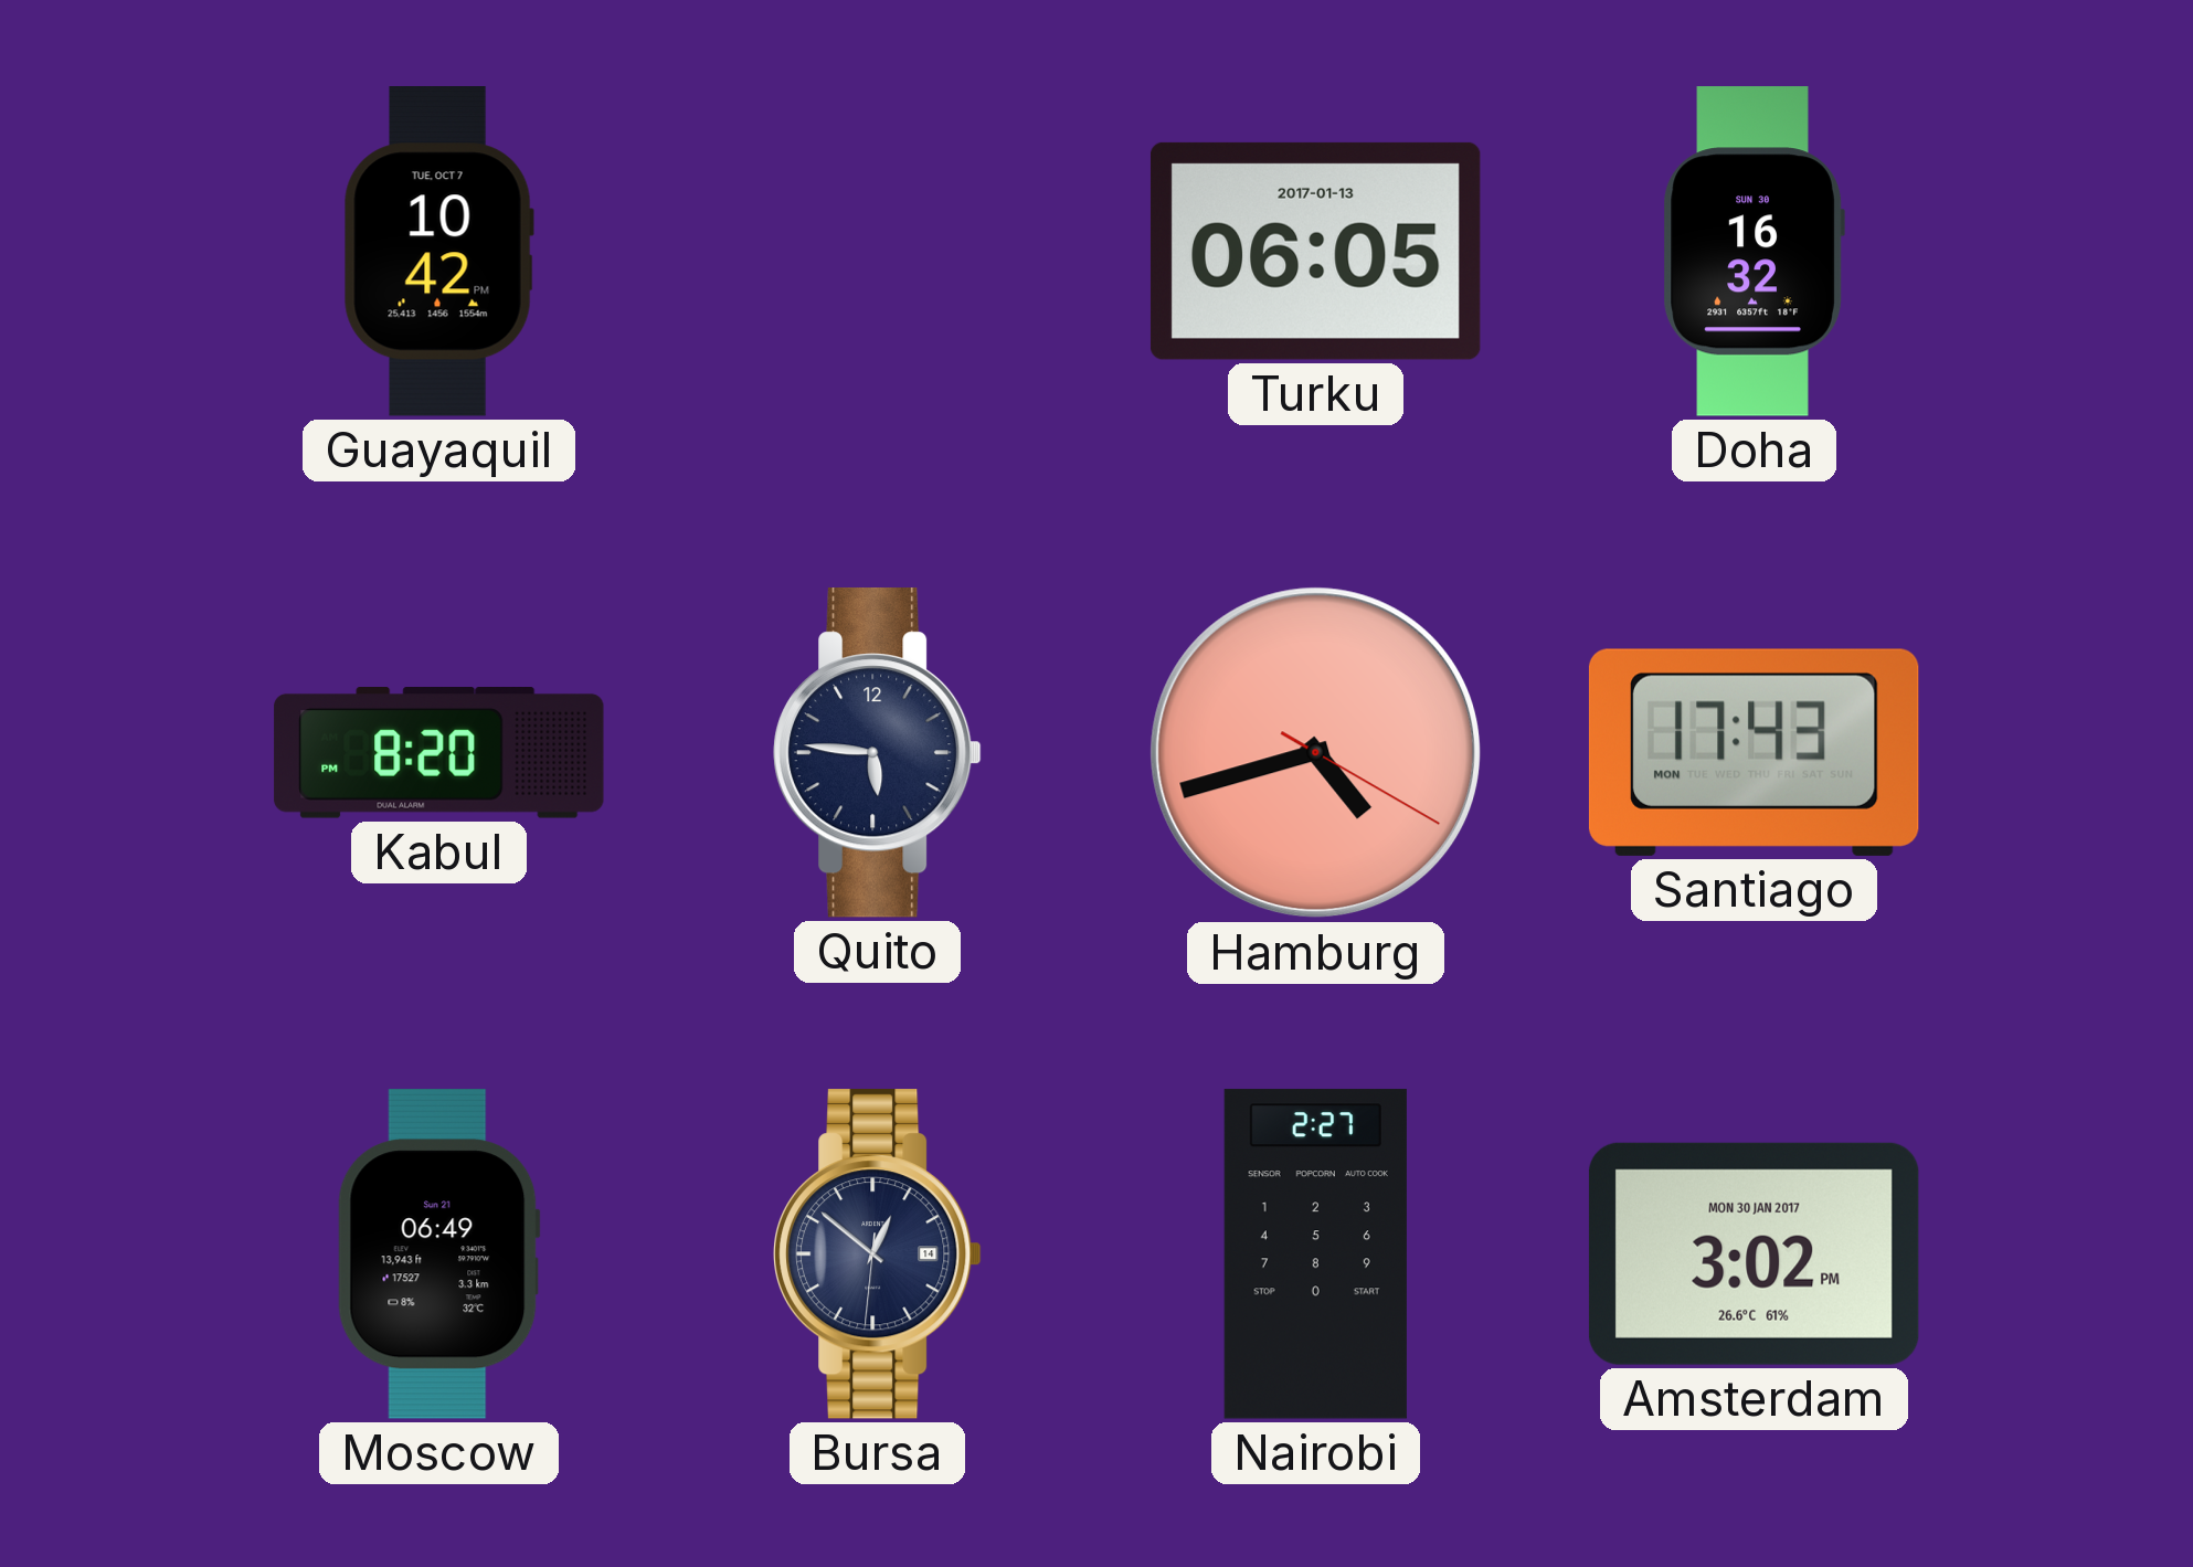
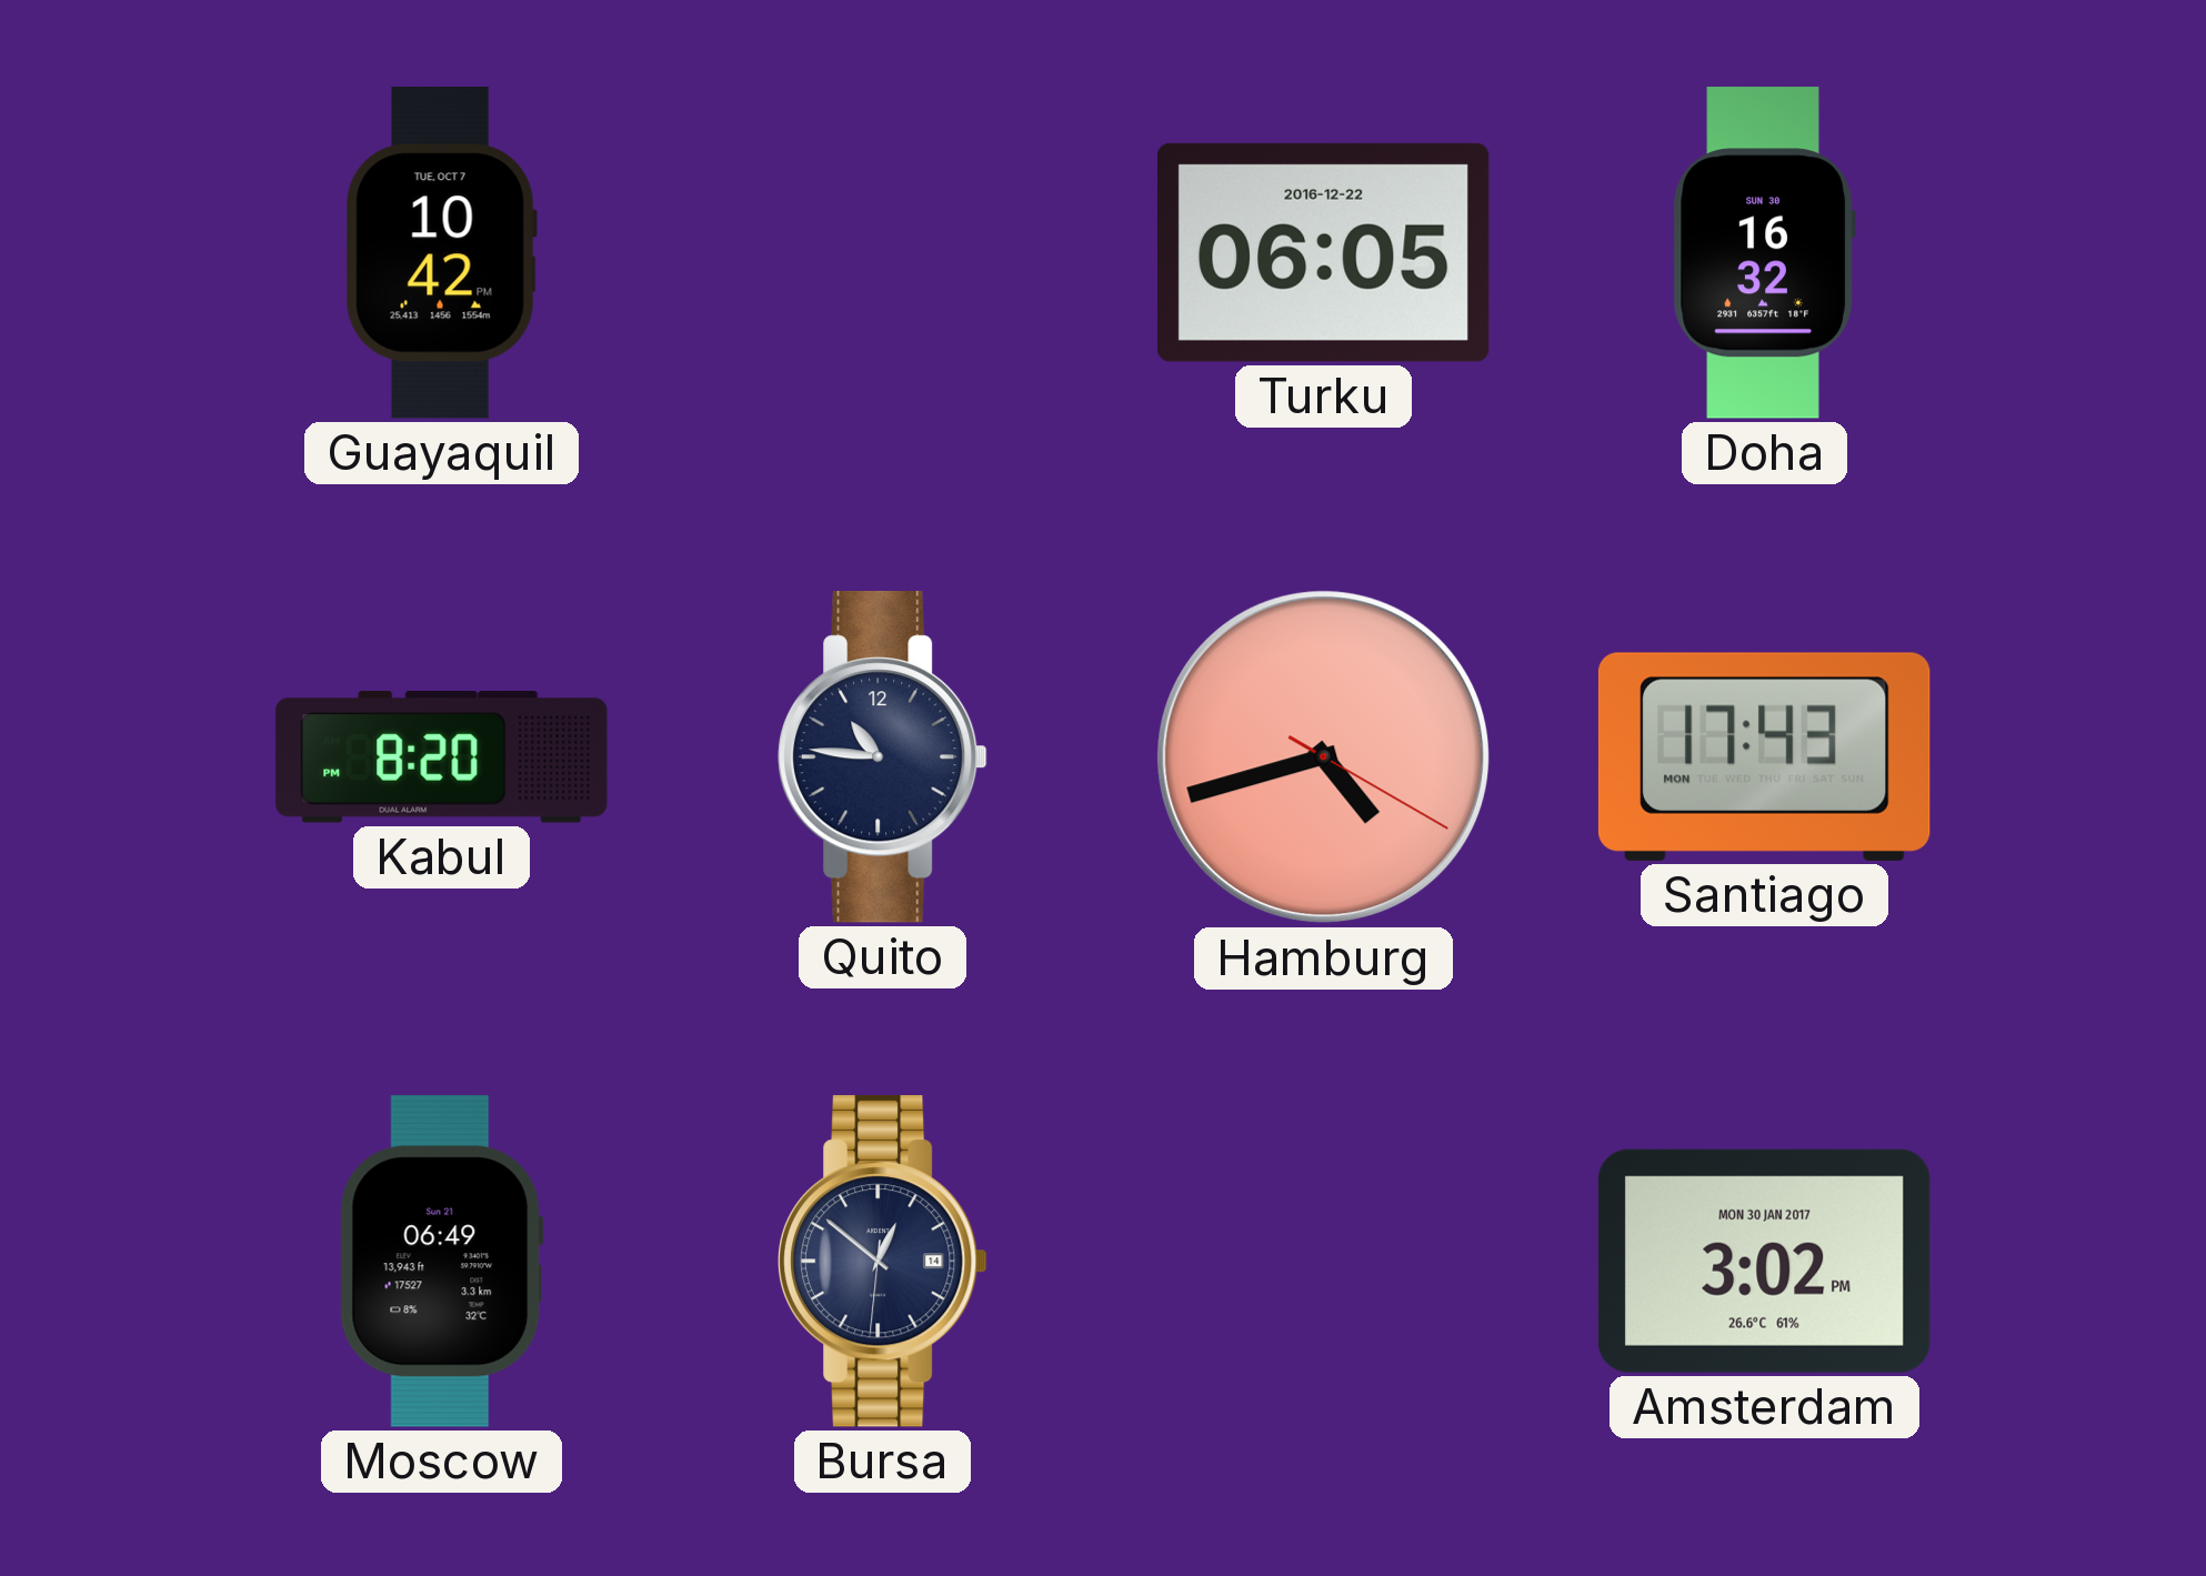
Turku date: 2017-01-13 -> 2016-12-22 (1323, 252)
Quito: 5:46 -> 10:46 (883, 757)
Nairobi: 2:27 -> none (1315, 1254)
